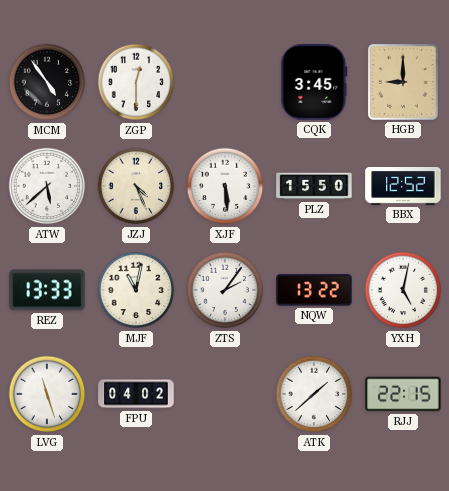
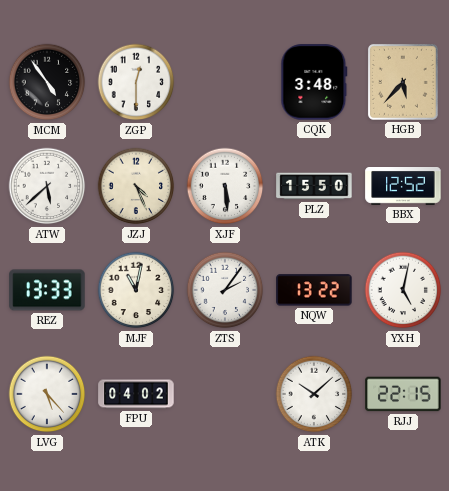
CQK: 3:45 -> 3:48 (314, 82)
HGB: 9:00 -> 5:37 (403, 82)
LVG: 11:27 -> 5:23 (47, 394)
ATK: 1:38 -> 10:08 (314, 394)
